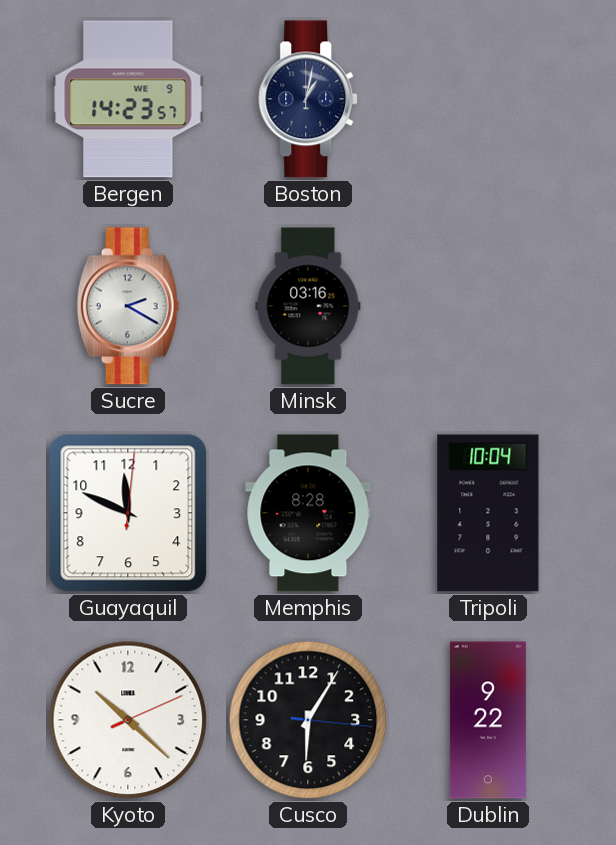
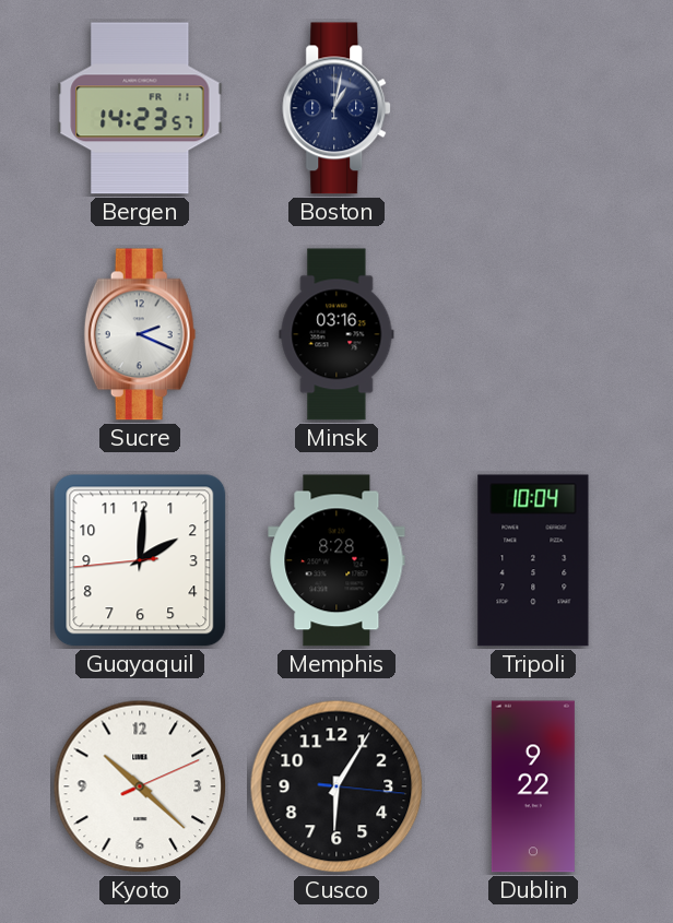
Bergen date: WE 9 -> FR 11 (140, 108)
Sucre: 2:20 -> 2:19 (140, 334)
Guayaquil: 11:49 -> 2:00 (140, 560)
